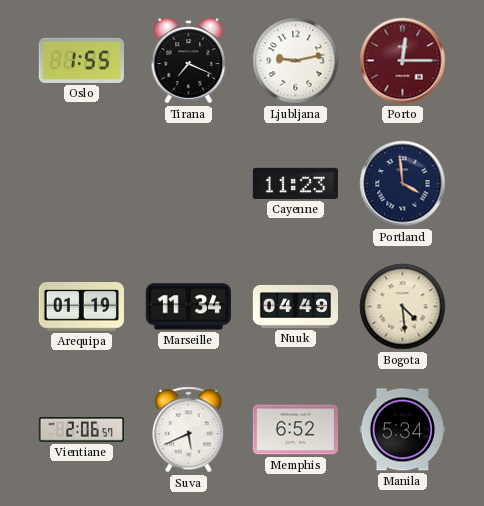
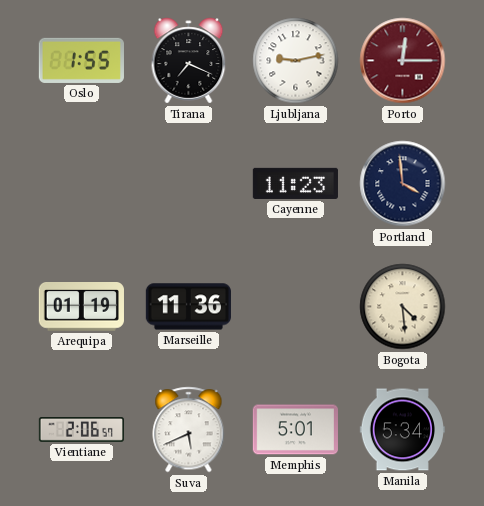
Marseille: 11:34 -> 11:36 (188, 307)
Nuuk: 04:49 -> none (295, 306)
Memphis: 6:52 -> 5:01 (295, 430)
